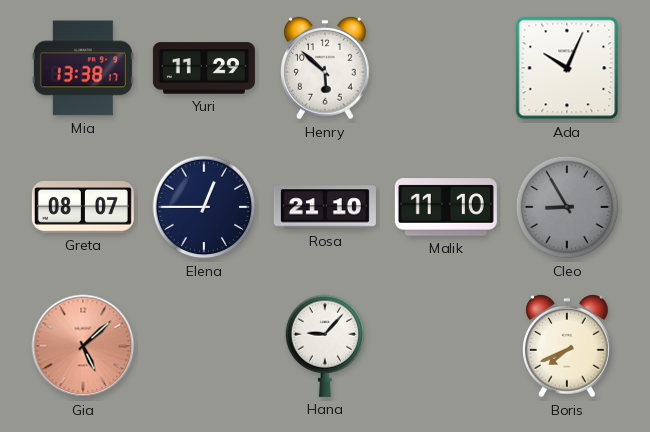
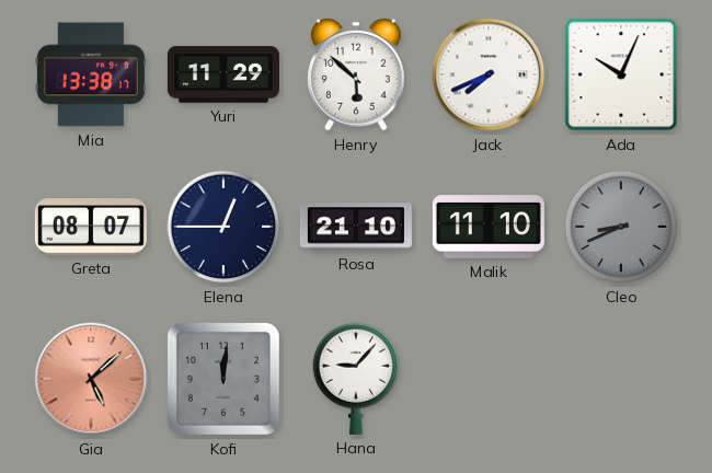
Jack: none -> 7:41 (489, 74)
Cleo: 8:55 -> 8:41 (621, 227)
Kofi: none -> 12:01 (223, 379)
Boris: 7:41 -> none (568, 346)
